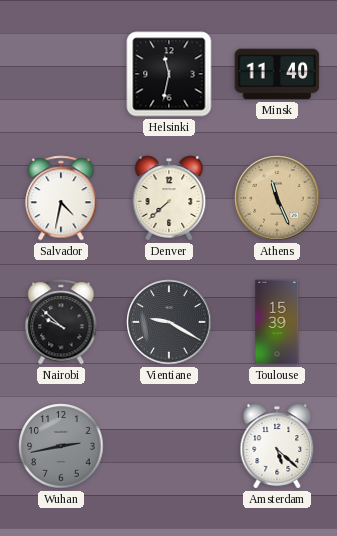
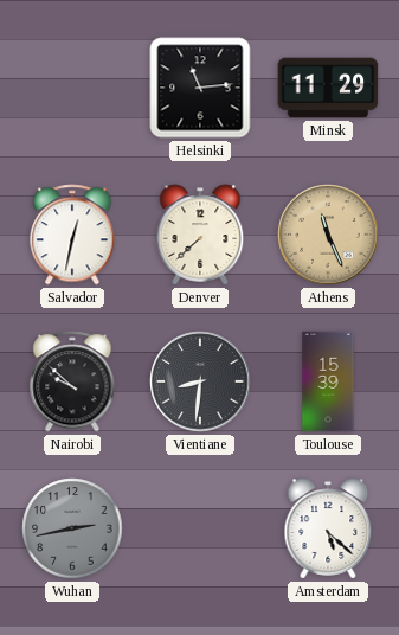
Helsinki: 11:32 -> 11:14 (200, 88)
Minsk: 11:40 -> 11:29 (328, 88)
Salvador: 4:32 -> 12:32 (72, 235)
Vientiane: 9:20 -> 8:31 (200, 381)
